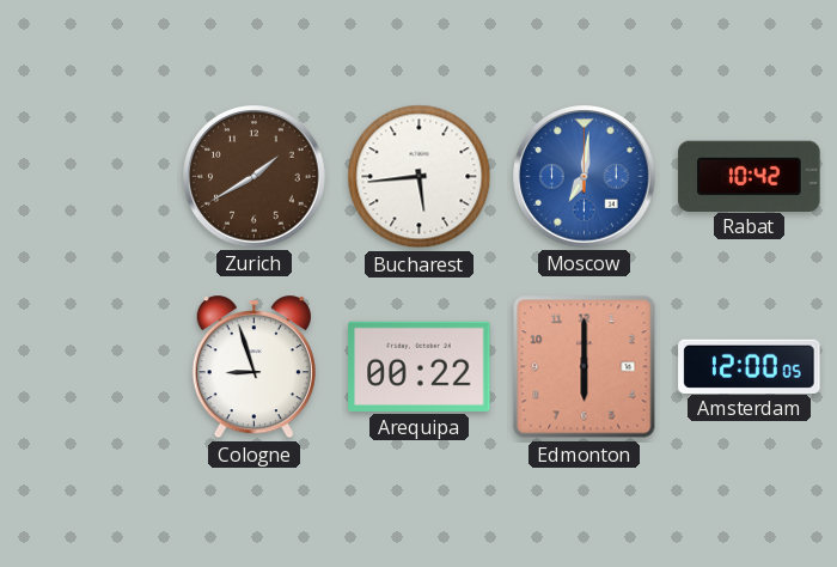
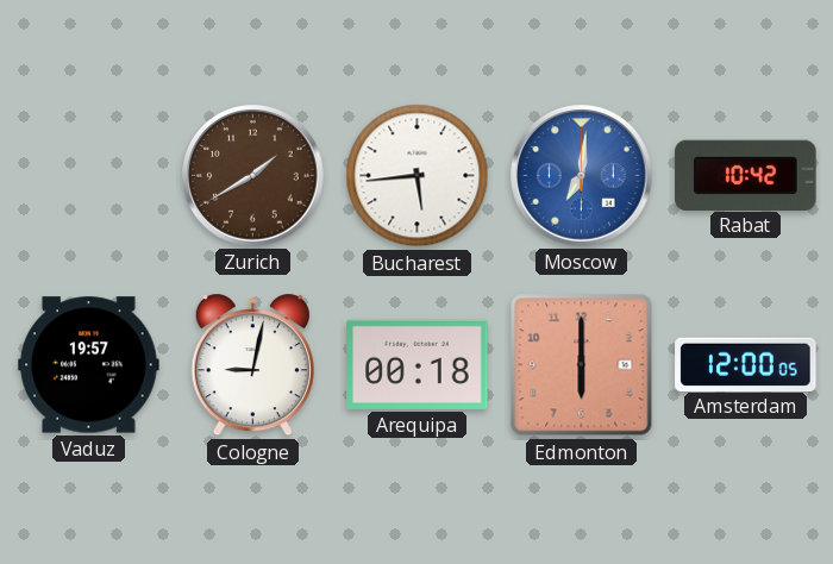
Vaduz: none -> 19:57 (89, 365)
Cologne: 8:57 -> 9:02 (252, 365)
Arequipa: 00:22 -> 00:18 (418, 364)
